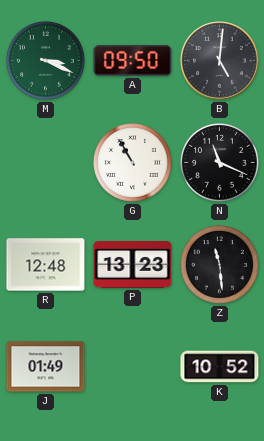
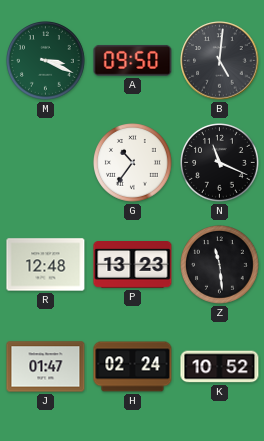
G: 10:55 -> 10:36 (133, 163)
J: 01:49 -> 01:47 (46, 367)
H: none -> 02:24 (133, 367)
